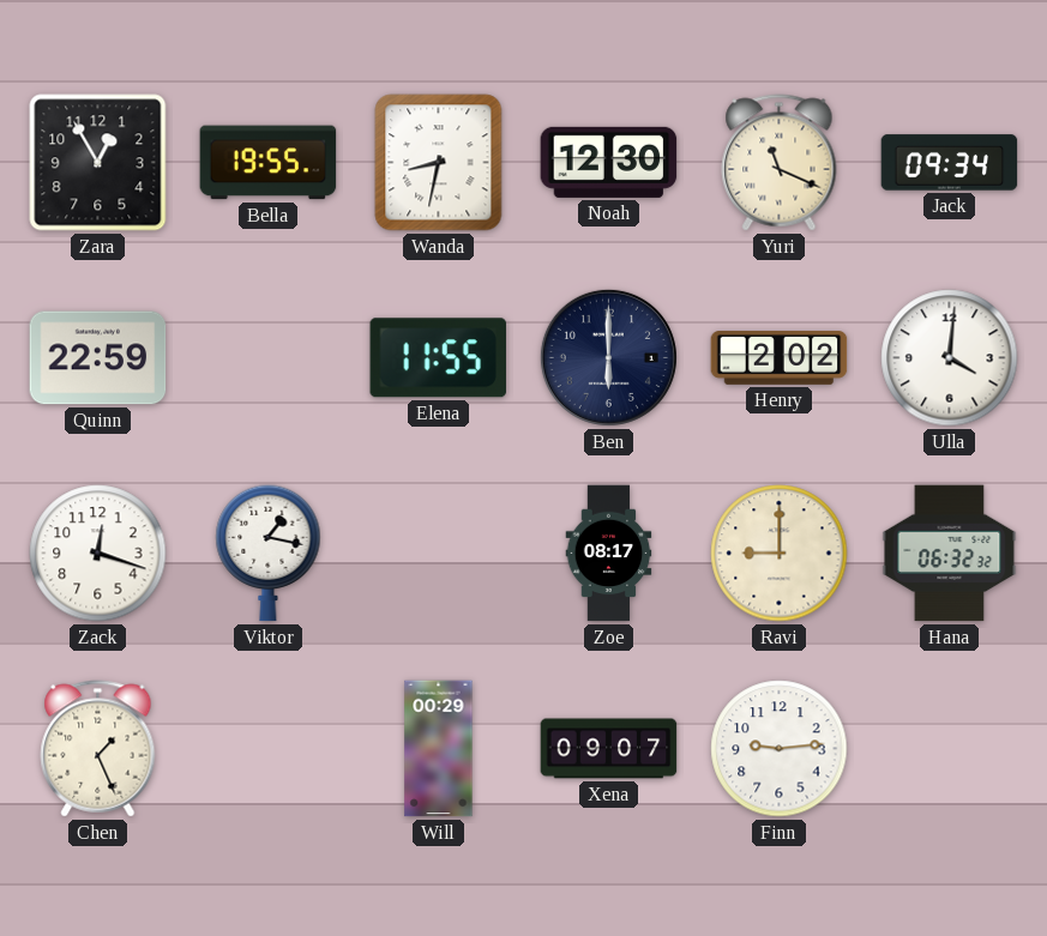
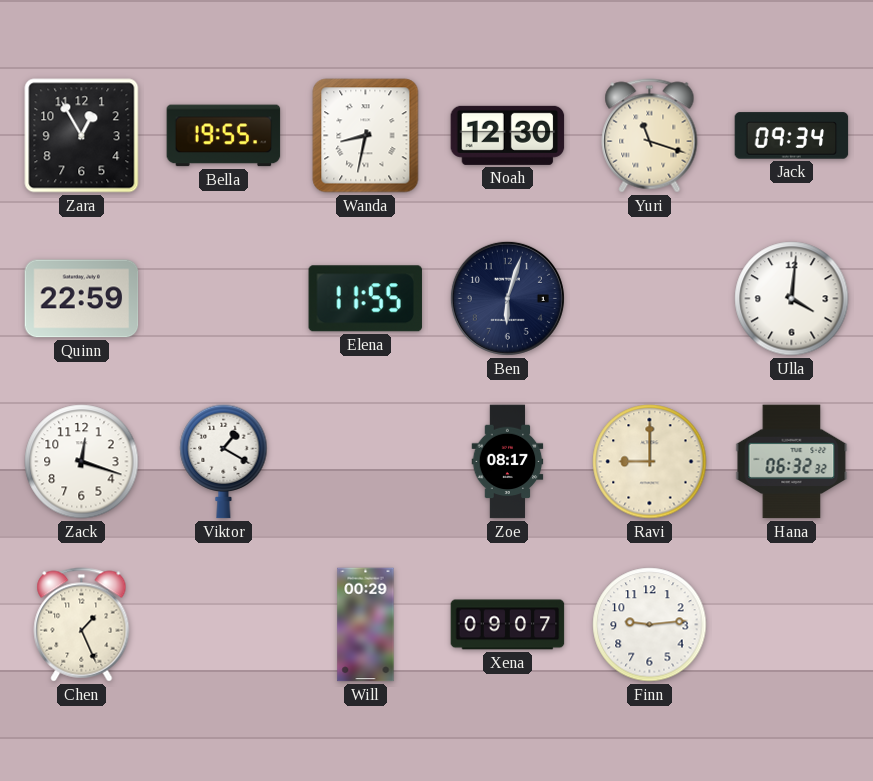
Yuri: 11:19 -> 11:18 (650, 136)
Ben: 6:00 -> 6:03 (507, 298)
Henry: 2:02 -> none (780, 358)
Viktor: 1:17 -> 1:20 (224, 462)
